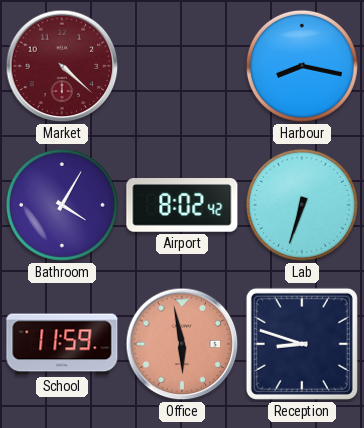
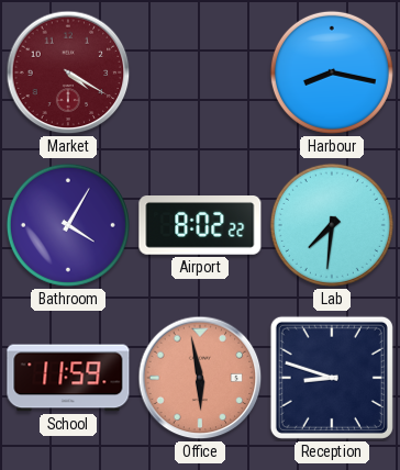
Market: 4:22 -> 4:20 (68, 72)
Airport: 8:02:42 -> 8:02:22 (200, 226)
Lab: 6:33 -> 7:31 (332, 225)
